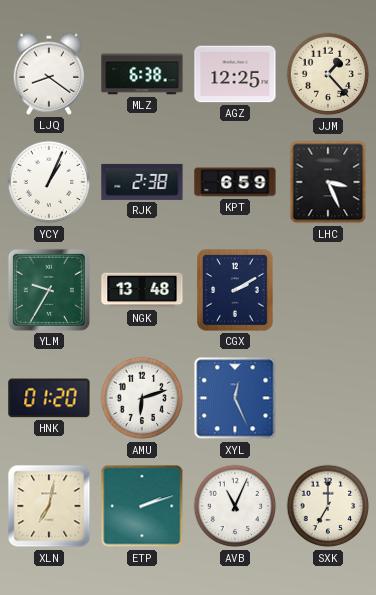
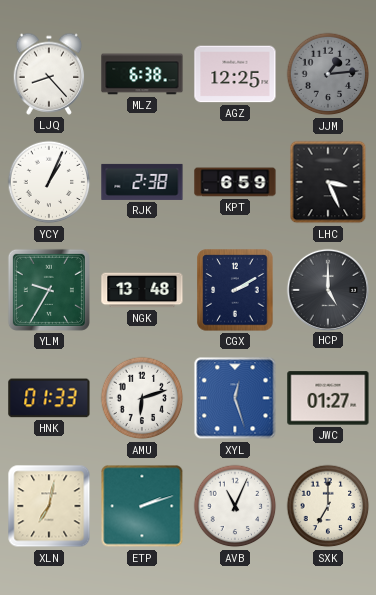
LJQ: 8:21 -> 8:23 (49, 74)
JJM: 1:23 -> 1:14 (328, 74)
JJM dial: cream -> grey (328, 74)
HCP: none -> 5:00 (327, 289)
HNK: 01:20 -> 01:33 (49, 398)
XYL: 12:26 -> 12:27 (235, 398)
JWC: none -> 01:27 (328, 398)
